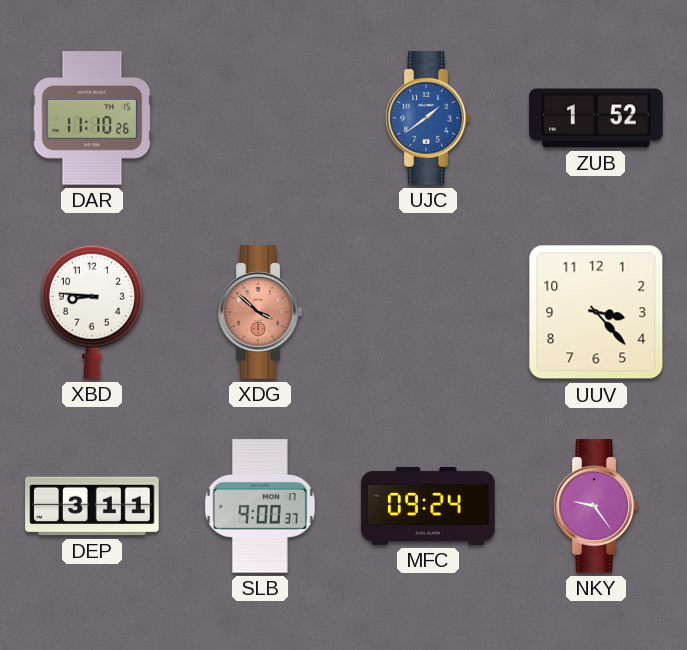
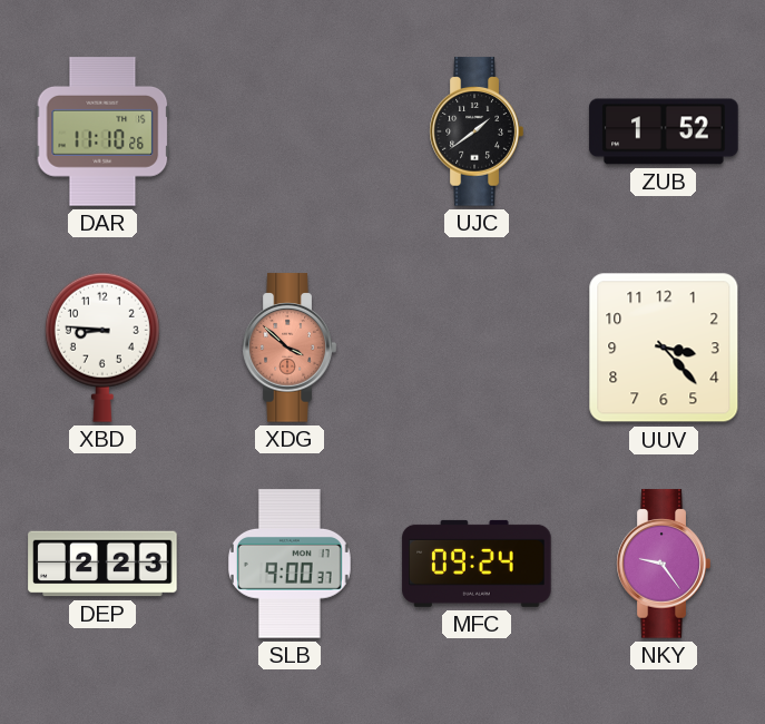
UJC dial: blue -> black (477, 131)
DEP: 3:11 -> 2:23 (102, 564)
